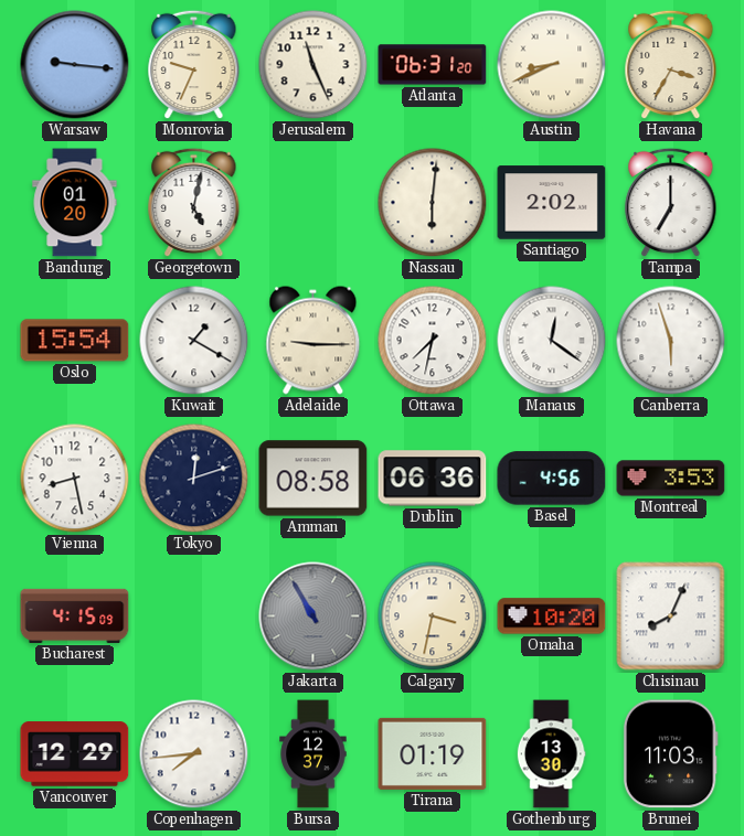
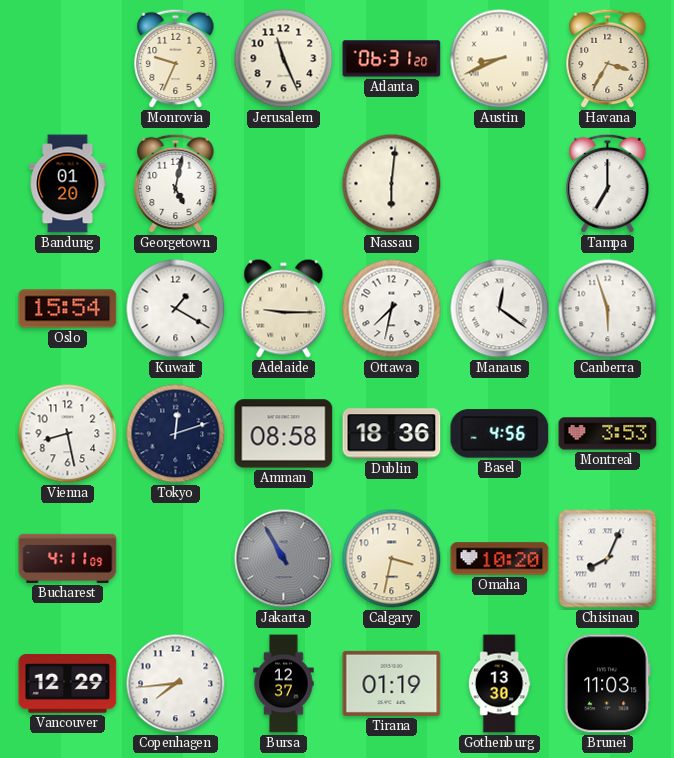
Warsaw: 9:16 -> none (75, 65)
Santiago: 2:02 -> none (552, 203)
Dublin: 06:36 -> 18:36 (392, 434)
Bucharest: 4:15 -> 4:11 (68, 558)
